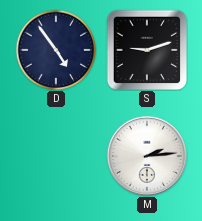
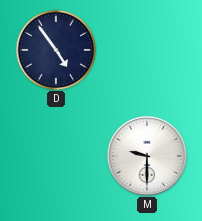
S: 9:12 -> none (146, 49)
M: 2:14 -> 9:30 (146, 155)
